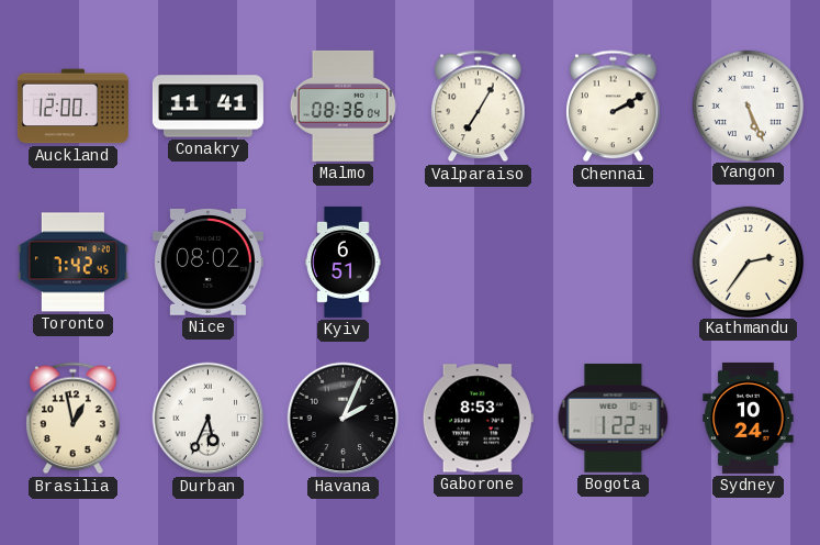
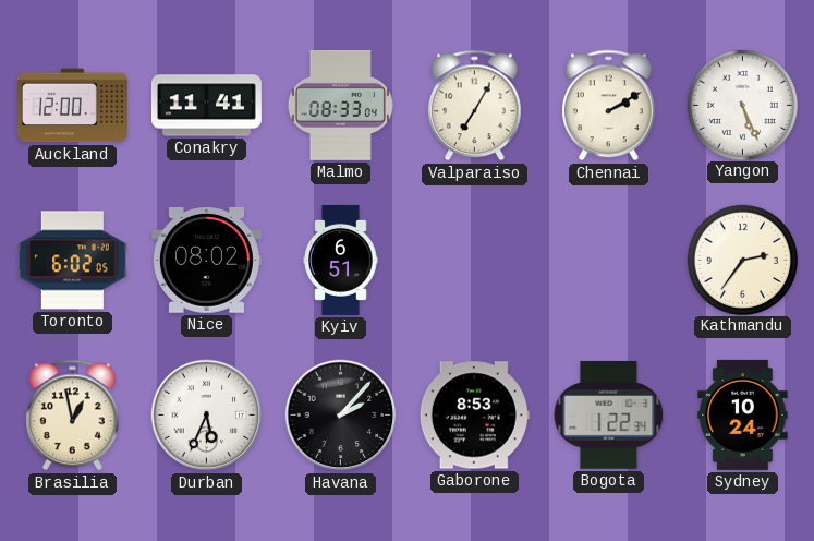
Malmo: 08:36 -> 08:33 (340, 105)
Toronto: 7:42 -> 6:02 (72, 261)
Havana: 2:04 -> 2:07 (341, 416)
